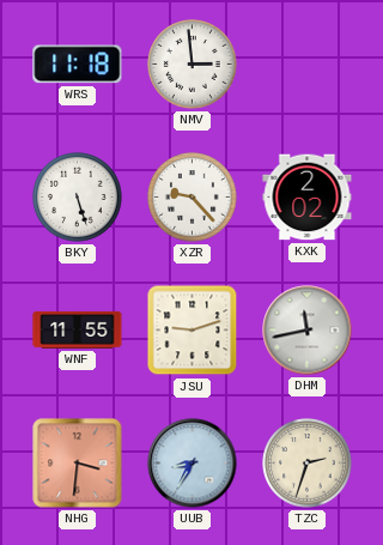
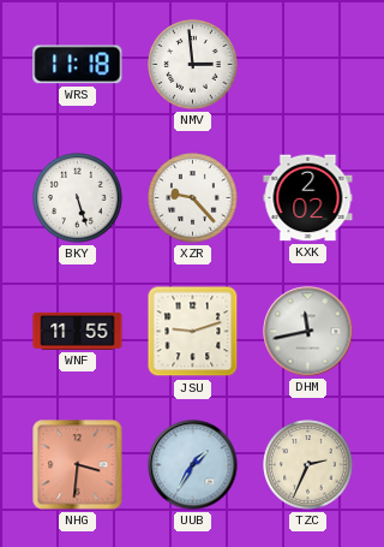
UUB: 8:35 -> 1:35 (193, 465)
TZC: 2:33 -> 2:34 (308, 465)
